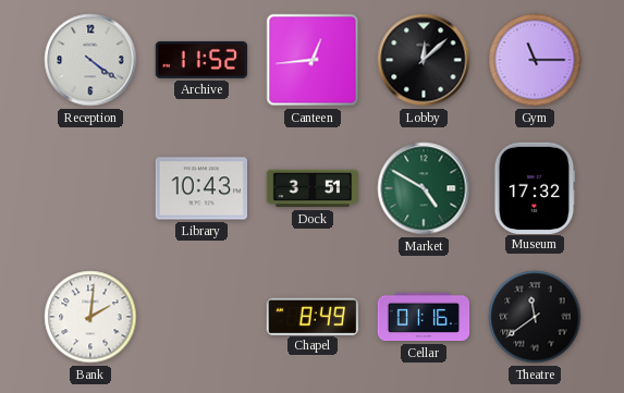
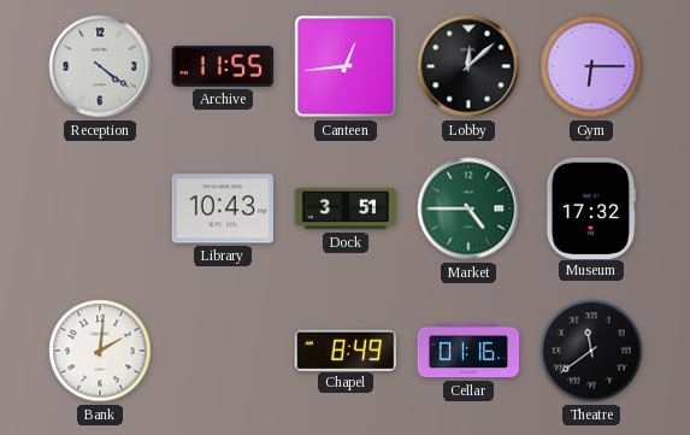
Archive: 11:52 -> 11:55 (222, 66)
Gym: 11:15 -> 6:15 (591, 66)
Market: 4:50 -> 4:45 (468, 208)
